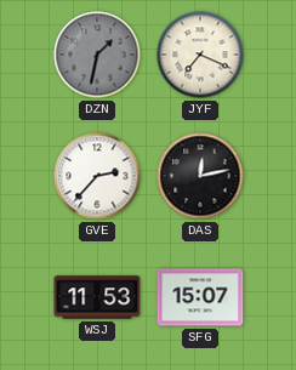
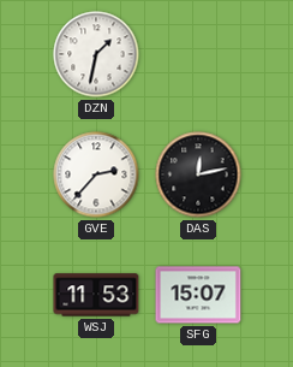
DZN dial: grey -> white (96, 54)
JYF: 7:19 -> none (200, 55)
